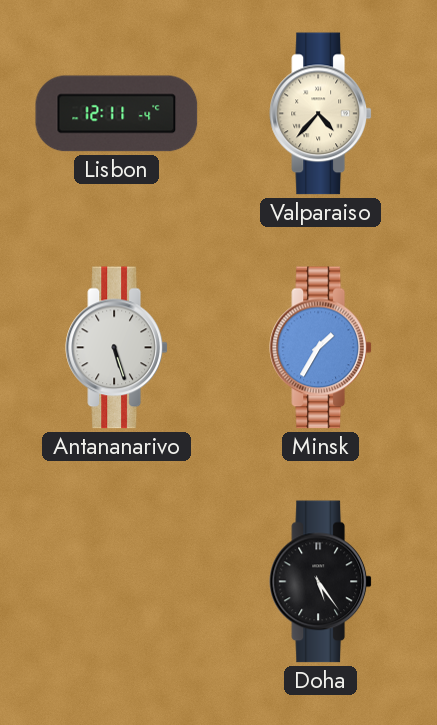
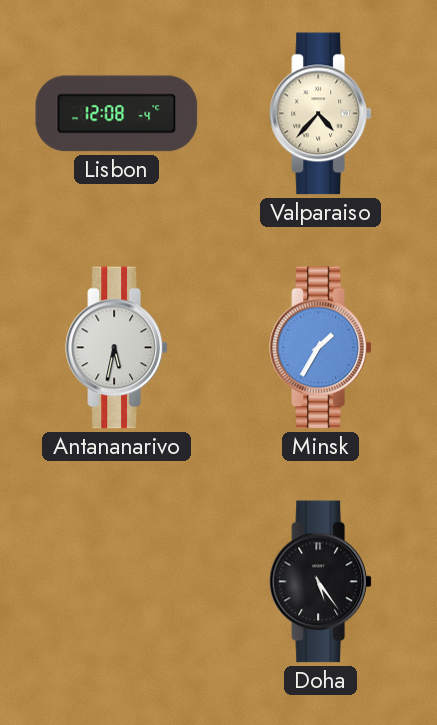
Lisbon: 12:11 -> 12:08 (117, 114)
Antananarivo: 5:27 -> 5:32 (116, 348)
